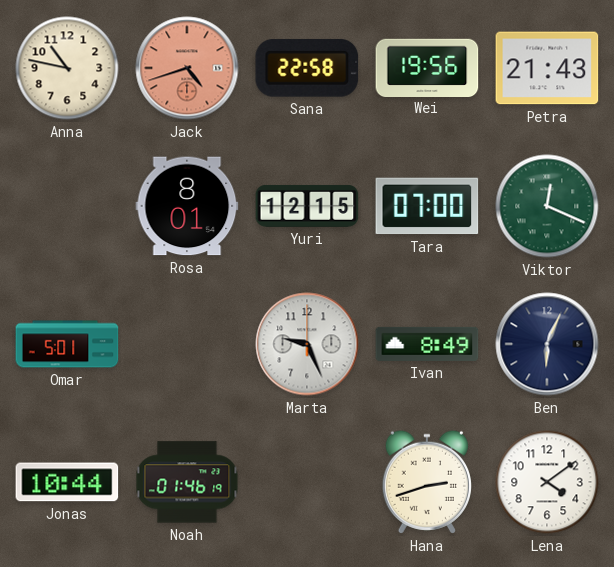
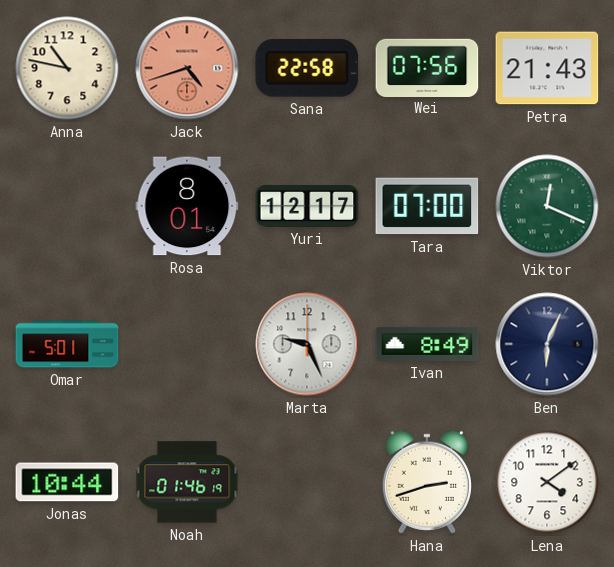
Wei: 19:56 -> 07:56 (427, 67)
Yuri: 12:15 -> 12:17 (307, 206)
